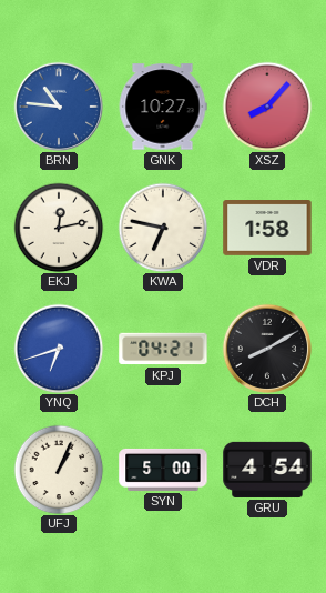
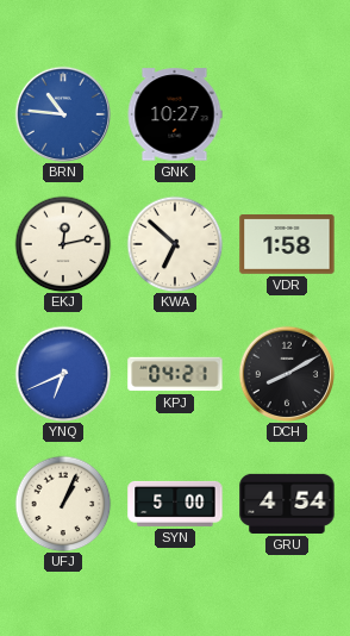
XSZ: 8:07 -> none (267, 107)
KWA: 6:47 -> 6:52 (175, 244)
YNQ: 6:42 -> 6:41 (63, 374)
